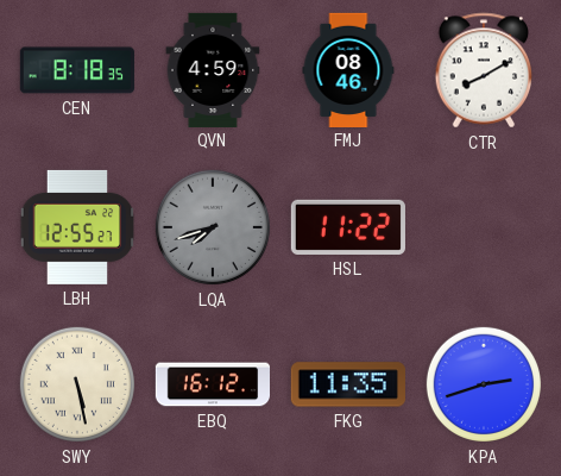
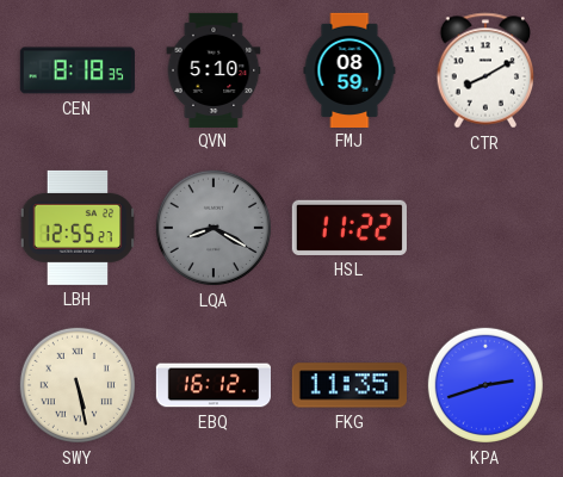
QVN: 4:59 -> 5:10 (214, 69)
FMJ: 08:46 -> 08:59 (349, 69)
LQA: 7:42 -> 8:20 (214, 228)
